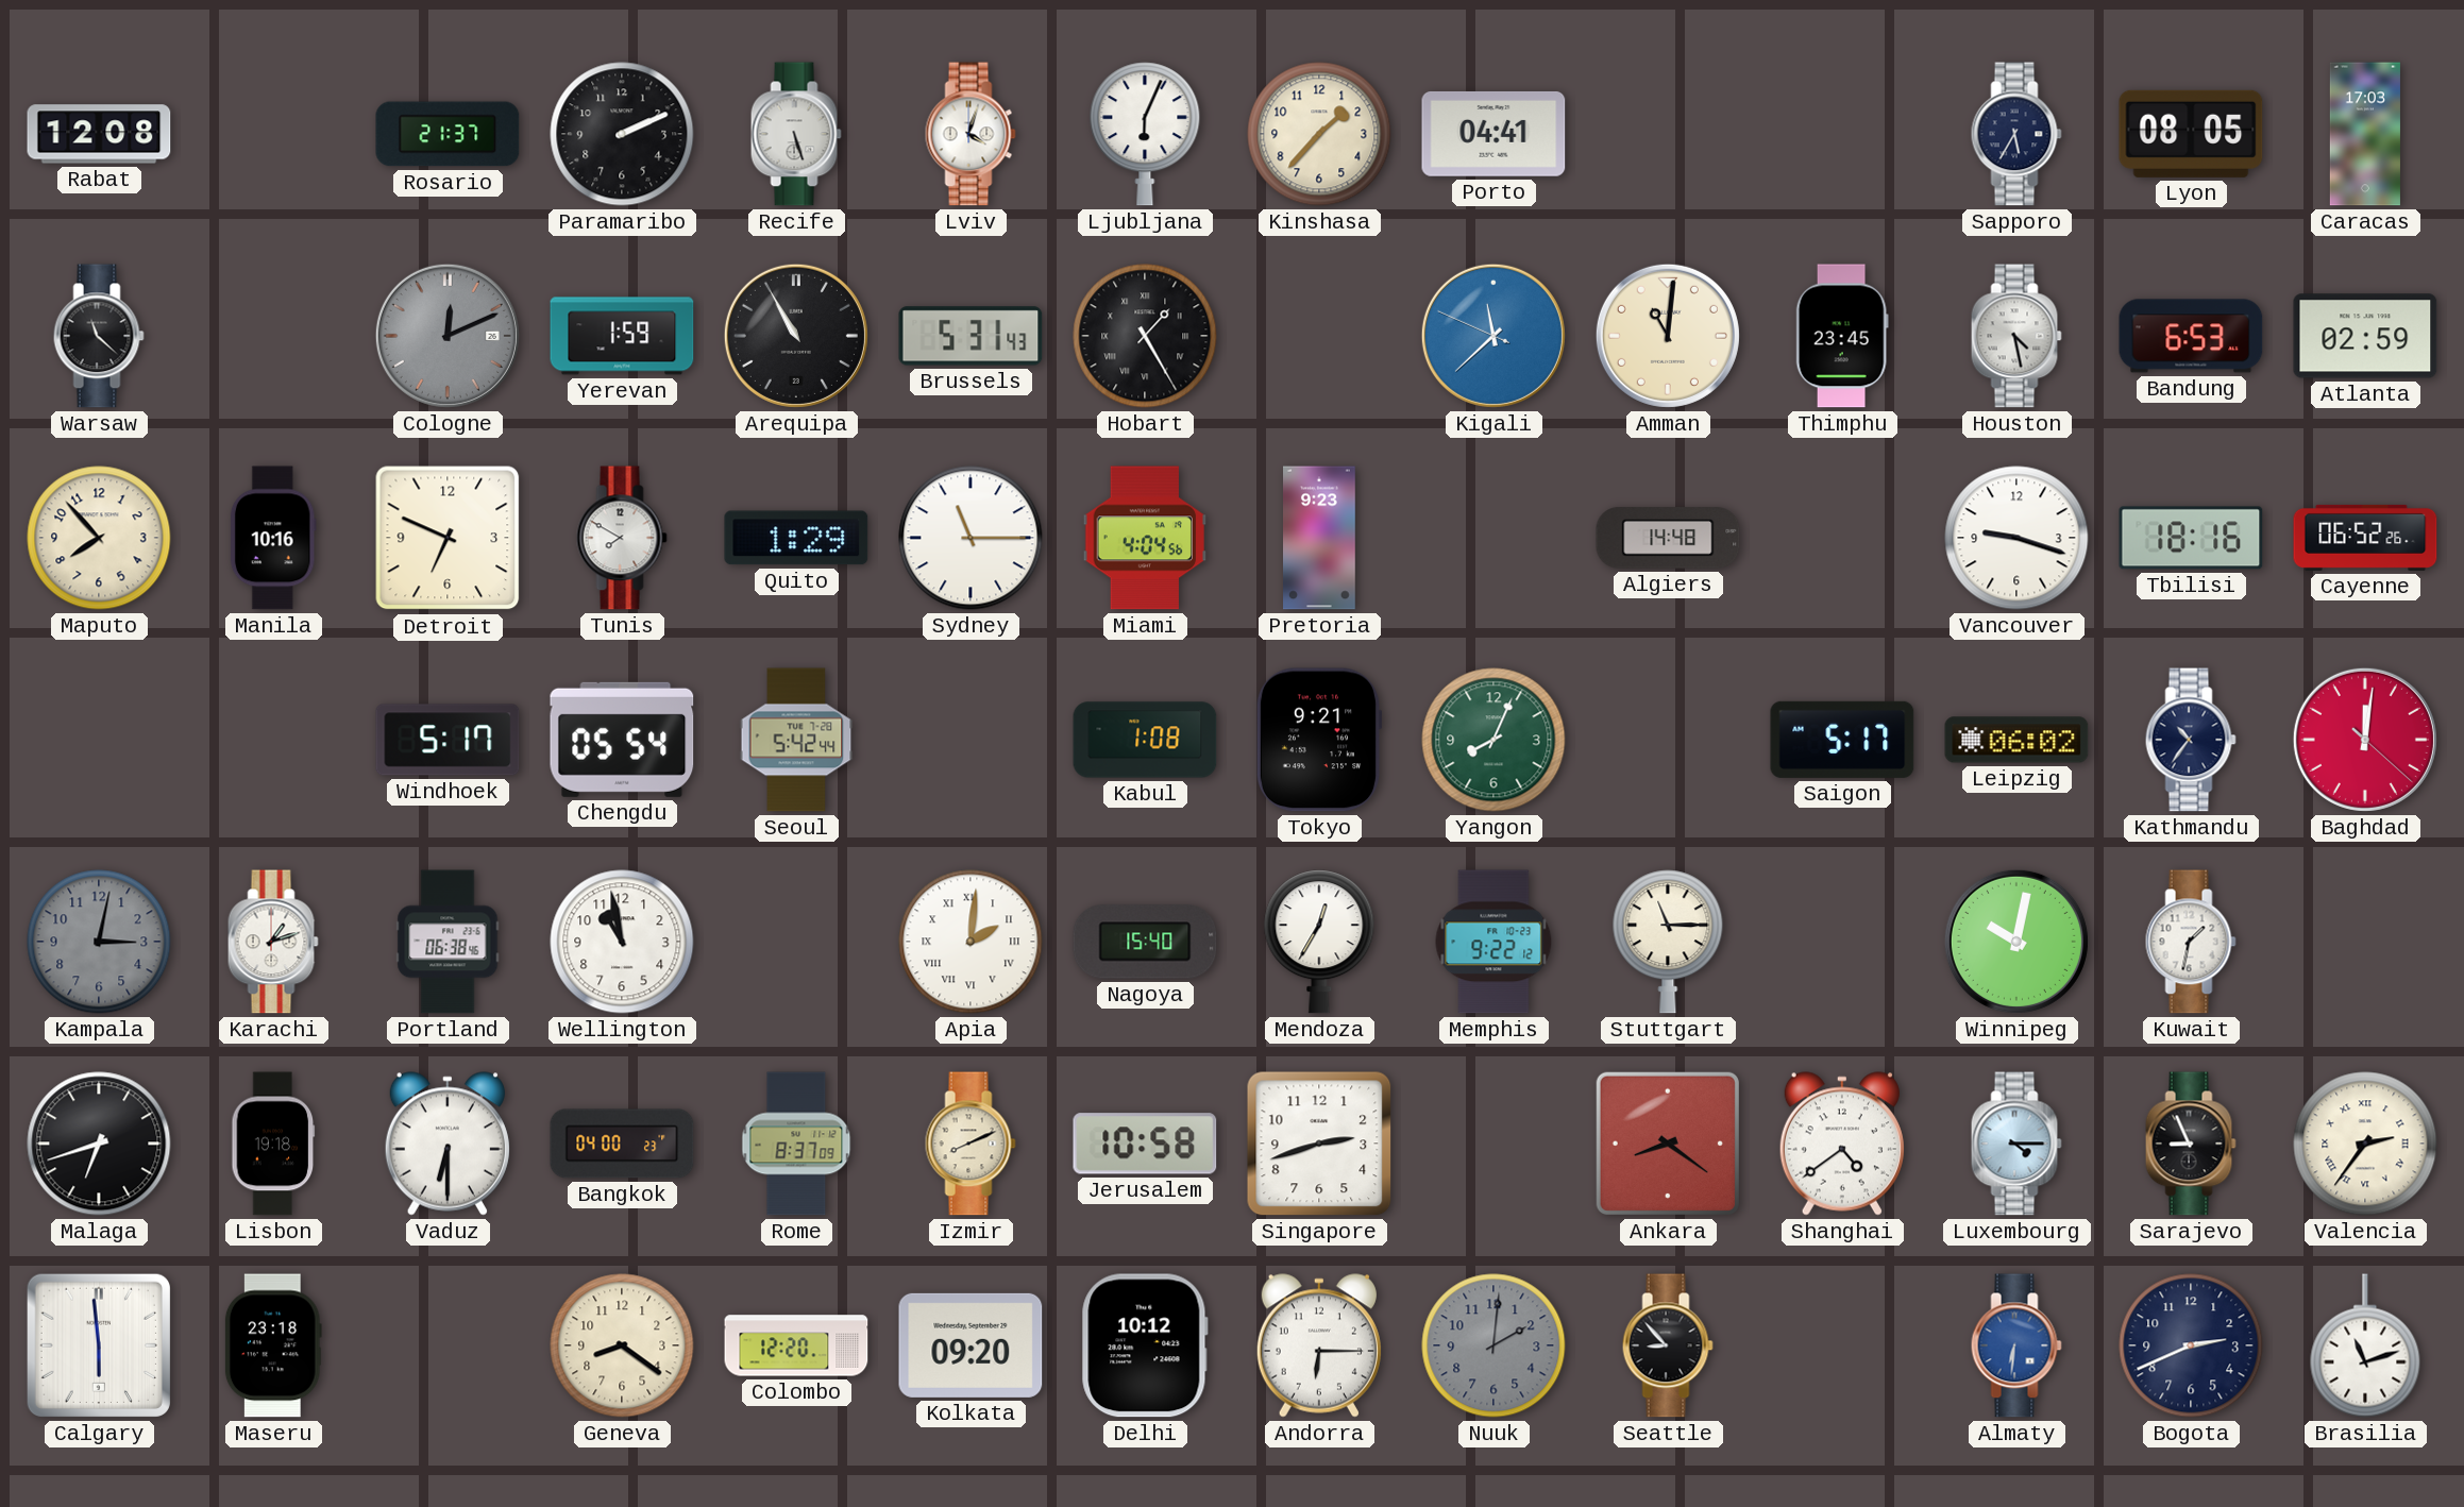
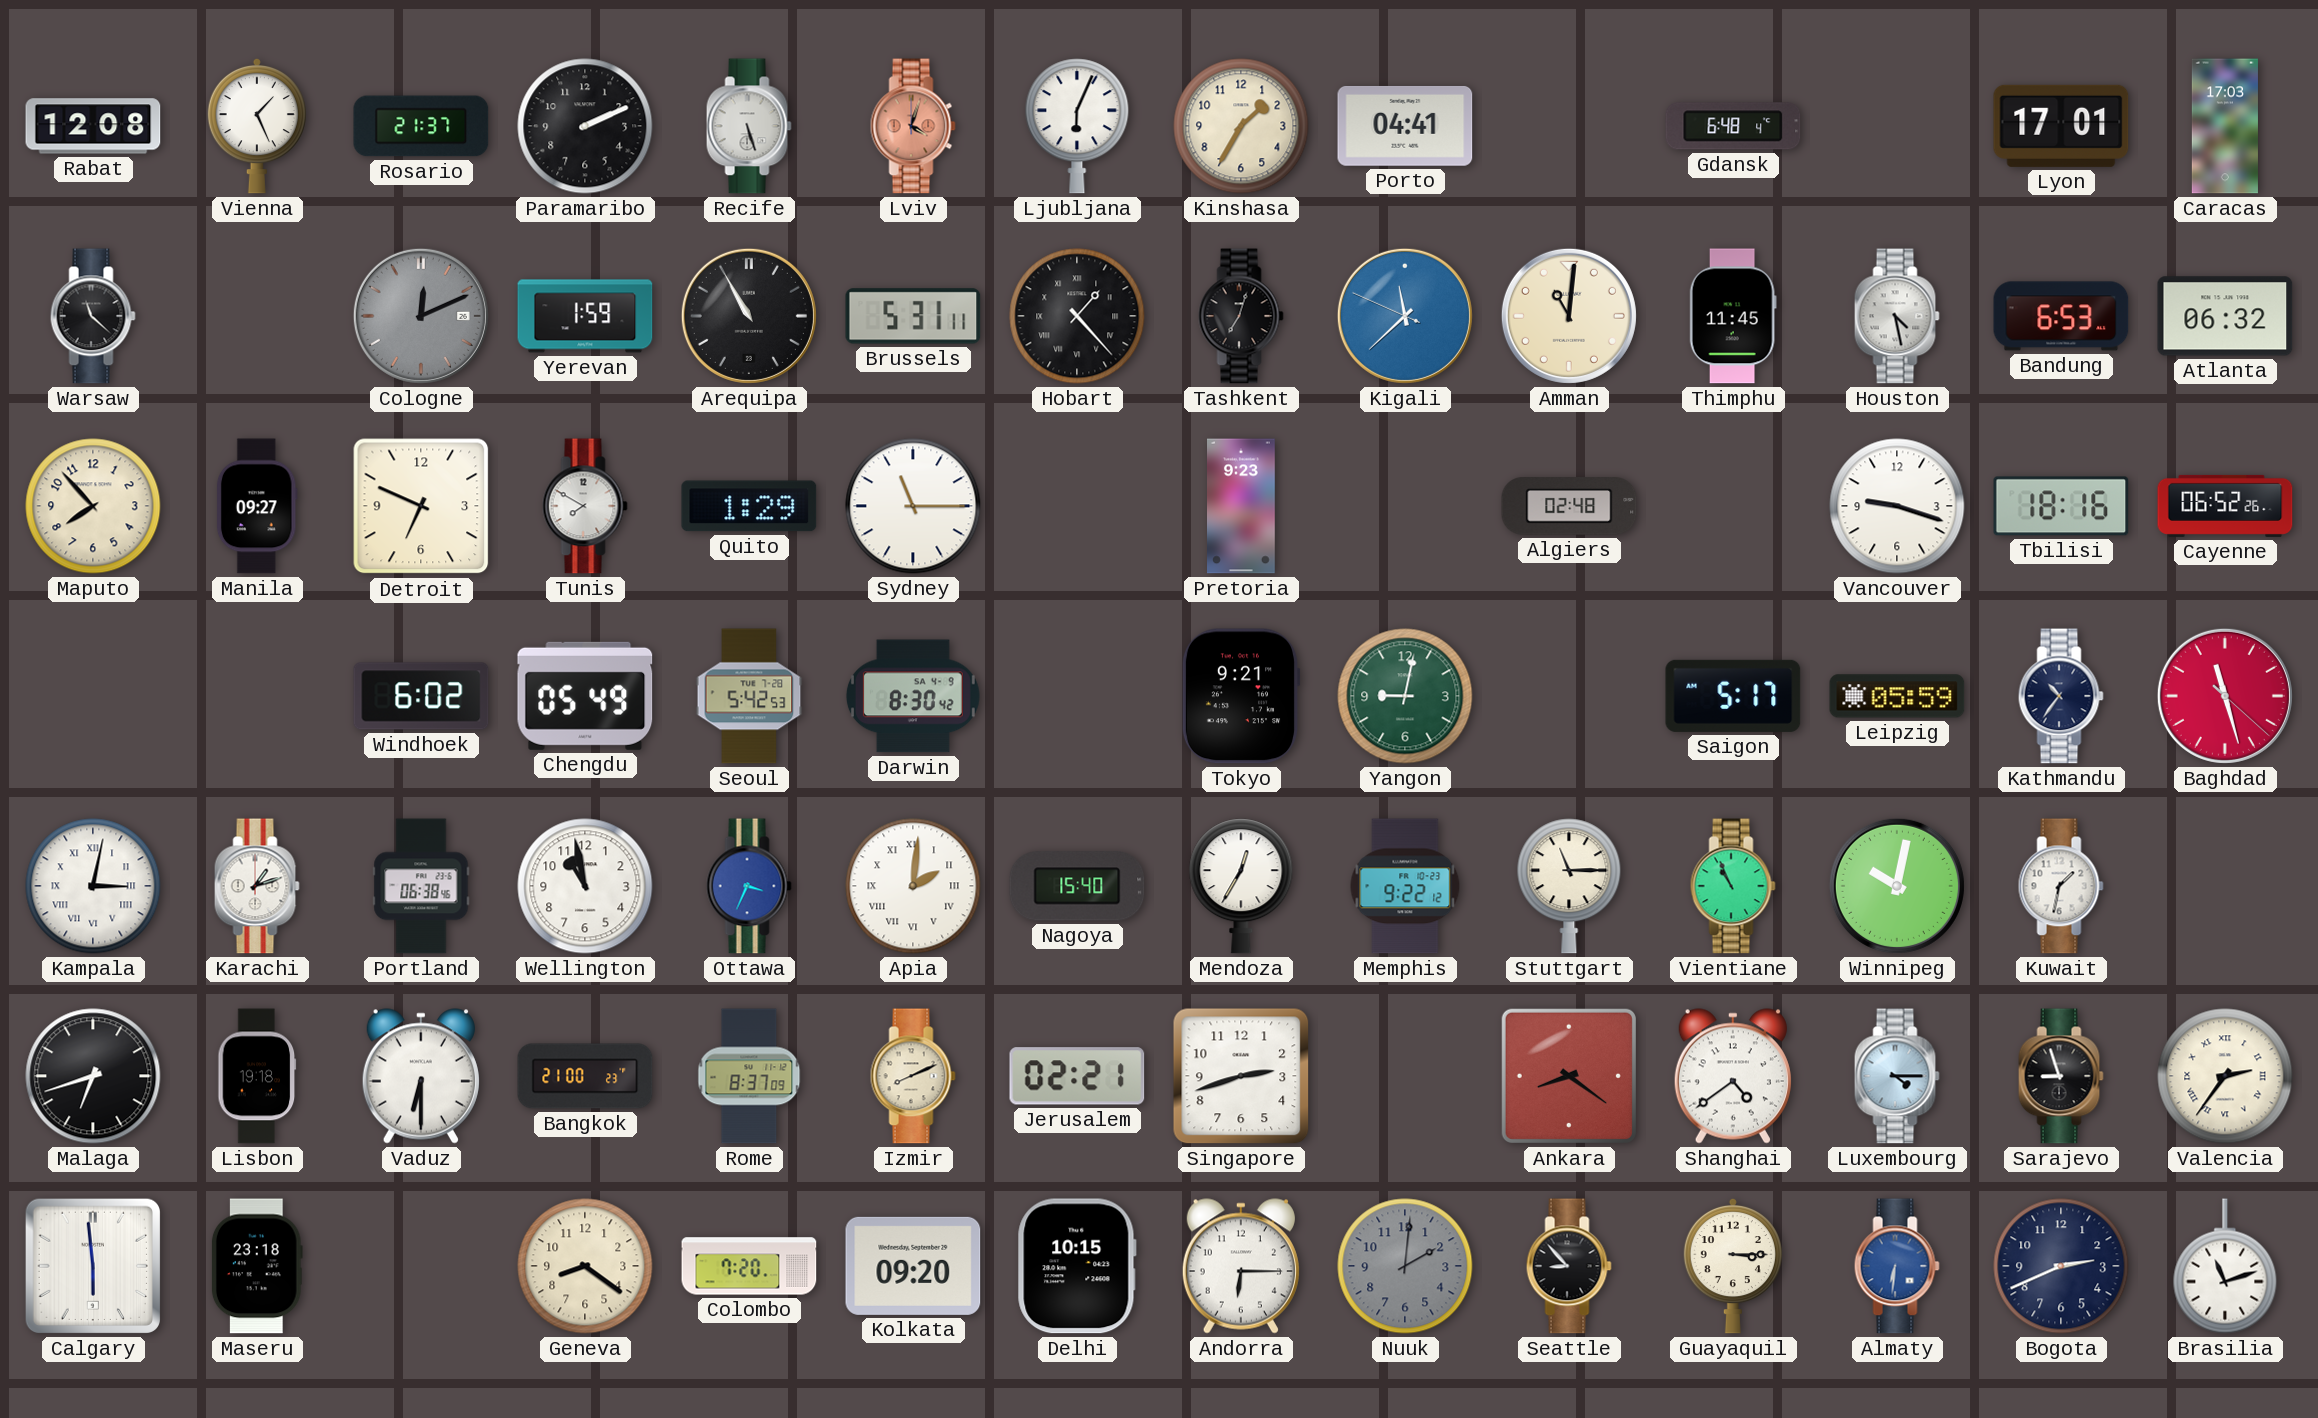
Vienna: none -> 1:26 (257, 126)
Lviv dial: white -> salmon (913, 126)
Kinshasa: 1:37 -> 1:35 (1241, 126)
Gdansk: none -> 6:48 (1733, 126)
Sapporo: 5:35 -> none (2016, 134)
Lyon: 08:05 -> 17:01 (2061, 126)
Brussels: 5:31:43 -> 5:31:11 (913, 316)
Hobart: 1:25 -> 1:23 (1077, 316)
Tashkent: none -> 7:03 (1241, 316)
Thimphu: 23:45 -> 11:45 (1733, 316)
Atlanta: 02:59 -> 06:32 (2225, 316)
Manila: 10:16 -> 09:27 (257, 506)
Miami: 4:04 -> none (1145, 538)
Algiers: 14:48 -> 02:48 (1569, 506)
Windhoek: 5:17 -> 6:02 (421, 696)
Chengdu: 05:54 -> 05:49 (585, 696)
Seoul: 5:42:44 -> 5:42:53 (749, 696)
Darwin: none -> 8:30 (913, 696)
Kabul: 1:08 -> none (1145, 740)
Yangon: 8:04 -> 9:02 (1405, 696)
Leipzig: 06:02 -> 05:59 (1897, 696)
Baghdad: 12:01 -> 11:27 (2225, 696)
Kampala dial: grey -> white (93, 886)
Kampala numerals: Arabic -> Roman (93, 886)
Ottawa: none -> 3:34 (749, 886)
Vientiane: none -> 10:56 (1733, 886)
Bangkok: 04:00 -> 21:00 (585, 1076)
Jerusalem: 10:58 -> 02:21 (1077, 1076)
Sarajevo: 8:56 -> 8:57 (2061, 1076)
Colombo: 12:20 -> 7:20 (749, 1266)
Delhi: 10:12 -> 10:15 (1077, 1266)
Guayaquil: none -> 3:15 (1733, 1266)
